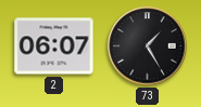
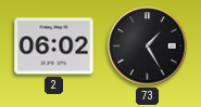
2: 06:07 -> 06:02 (54, 46)
